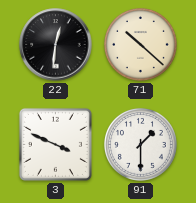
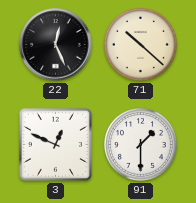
22: 12:31 -> 12:26 (56, 45)
3: 3:49 -> 12:49 (55, 144)
